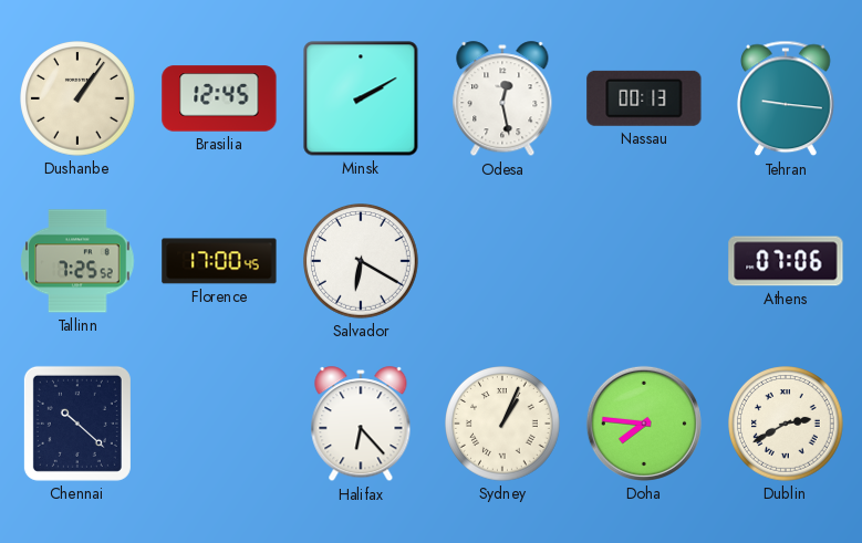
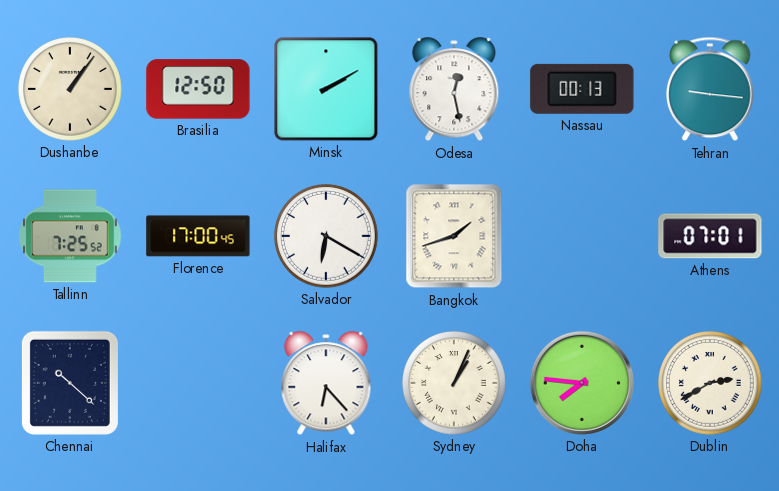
Brasilia: 12:45 -> 12:50 (198, 89)
Bangkok: none -> 1:42 (454, 236)
Athens: 07:06 -> 07:01 (710, 236)
